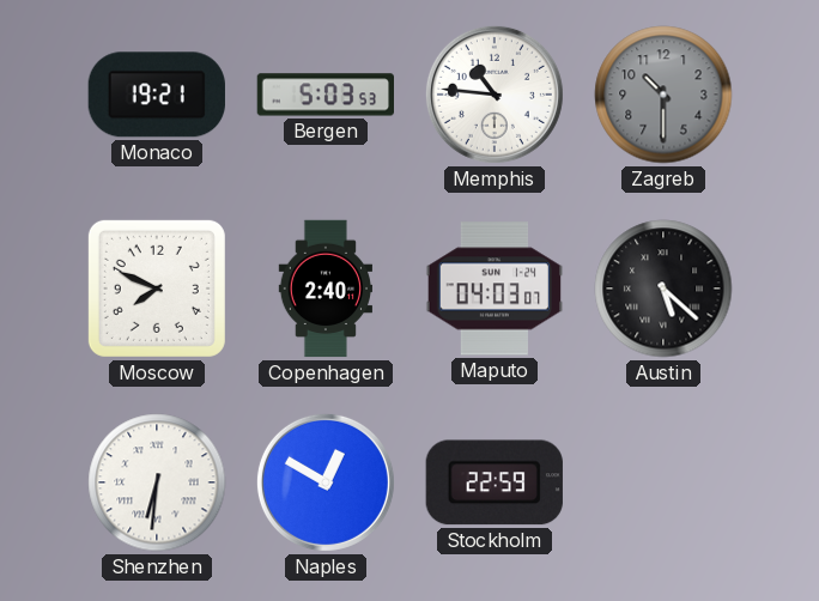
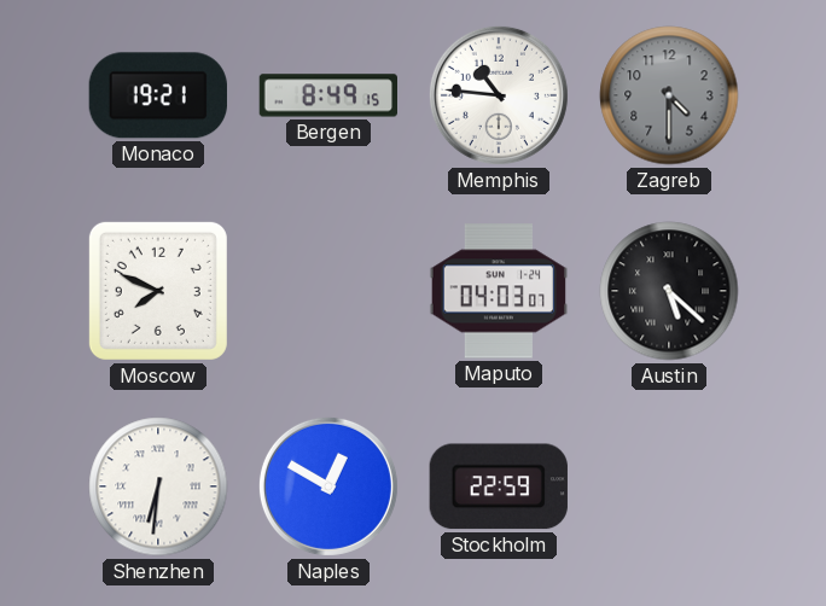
Bergen: 5:03 -> 8:49 (327, 95)
Zagreb: 10:30 -> 4:30 (669, 95)
Copenhagen: 2:40 -> none (324, 289)
